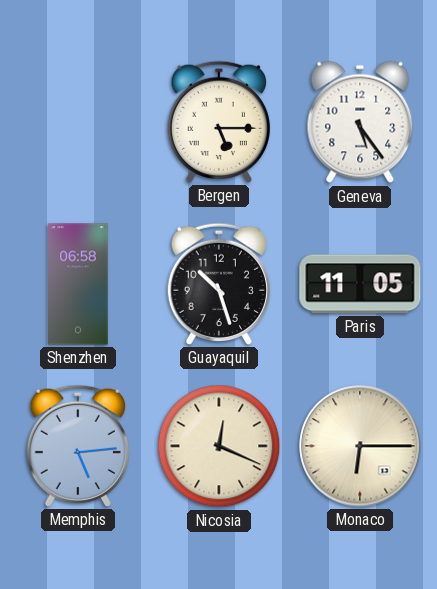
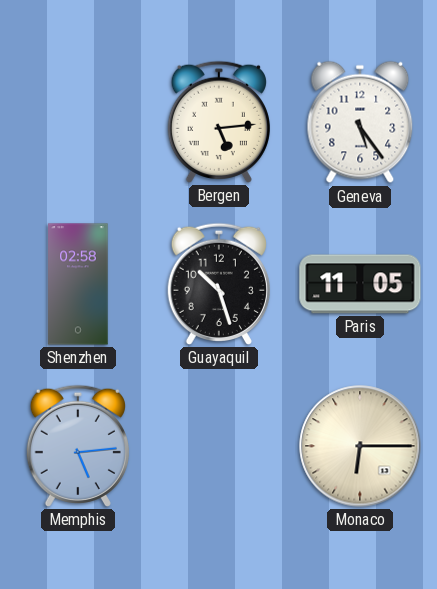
Bergen: 5:15 -> 5:14 (219, 122)
Shenzhen: 06:58 -> 02:58 (78, 284)
Nicosia: 12:19 -> none (219, 446)
